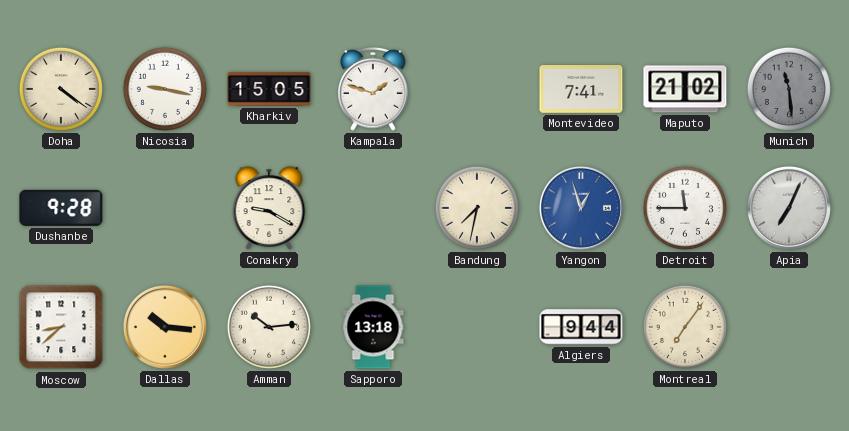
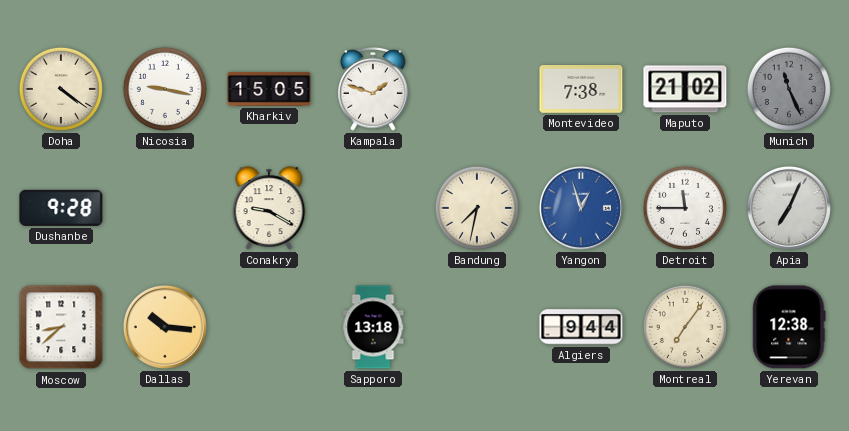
Montevideo: 7:41 -> 7:38 (581, 89)
Munich: 11:29 -> 11:26 (789, 89)
Amman: 10:14 -> none (269, 327)
Yerevan: none -> 12:38 (789, 327)
